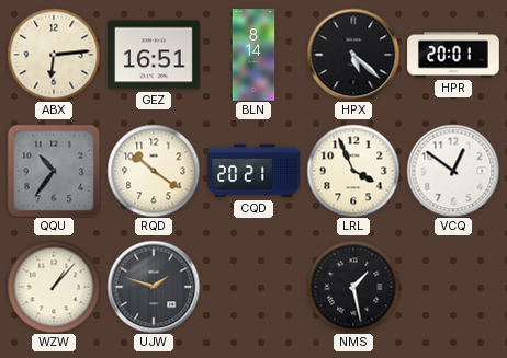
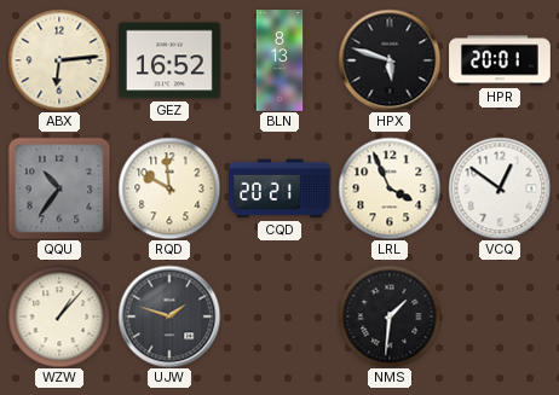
GEZ: 16:51 -> 16:52 (171, 60)
BLN: 8:14 -> 8:13 (279, 60)
HPX: 5:22 -> 5:48 (390, 60)
RQD: 10:21 -> 9:59 (169, 188)
NMS: 1:28 -> 1:31 (390, 316)
